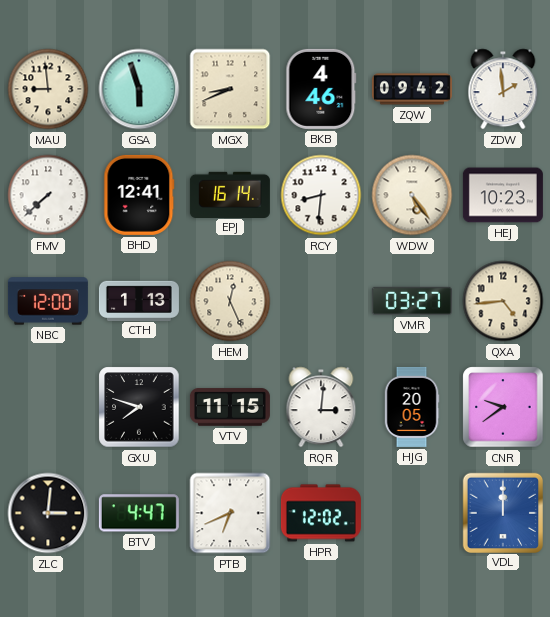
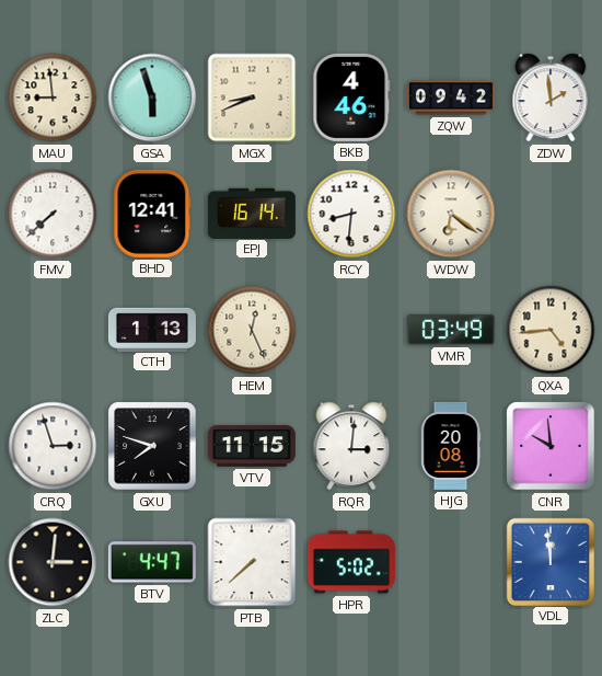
WDW: 5:24 -> 6:21 (451, 214)
HEJ: 10:23 -> none (503, 195)
NBC: 12:00 -> none (48, 301)
VMR: 03:27 -> 03:49 (451, 330)
CRQ: none -> 2:57 (53, 446)
HJG: 20:05 -> 20:08 (451, 446)
CNR: 9:39 -> 9:59 (551, 446)
PTB: 6:41 -> 7:38 (252, 562)
HPR: 12:02 -> 5:02 (351, 562)
VDL: 12:00 -> 11:59 (549, 561)
